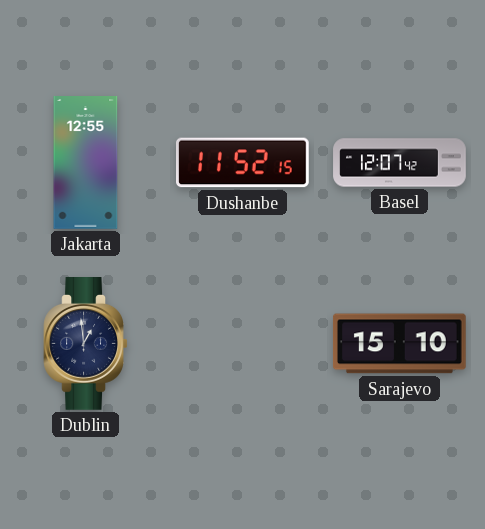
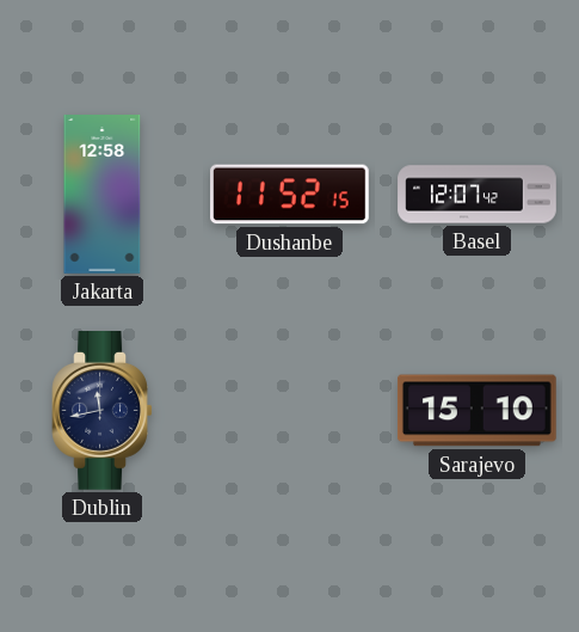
Jakarta: 12:55 -> 12:58 (103, 195)
Dublin: 12:59 -> 11:43 (103, 411)
